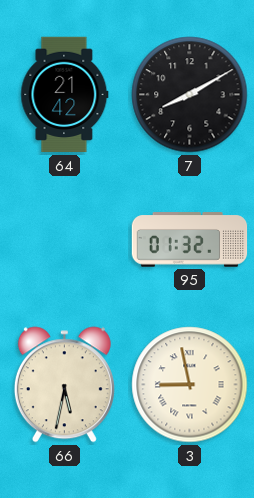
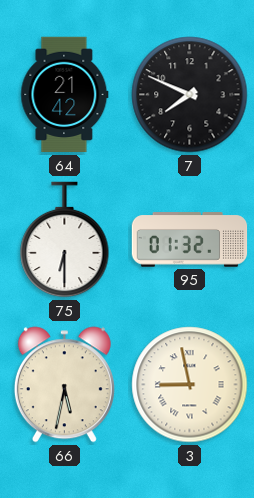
7: 8:10 -> 7:49 (190, 95)
75: none -> 6:30 (65, 240)
